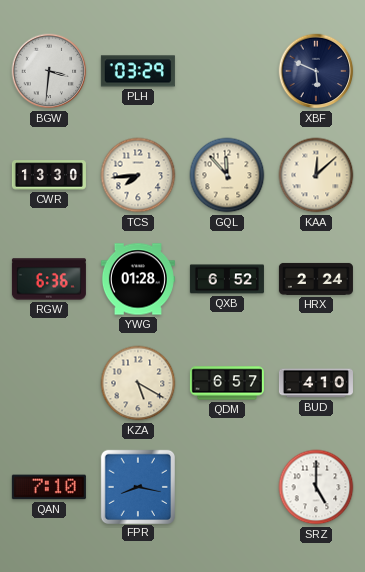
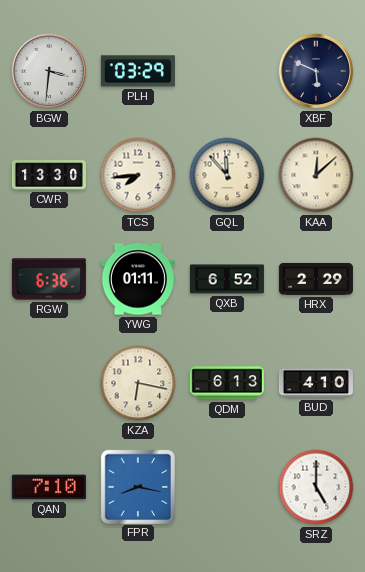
YWG: 01:28 -> 01:11 (138, 279)
HRX: 2:24 -> 2:29 (316, 279)
KZA: 5:20 -> 6:17 (138, 383)
QDM: 6:57 -> 6:13 (227, 383)
